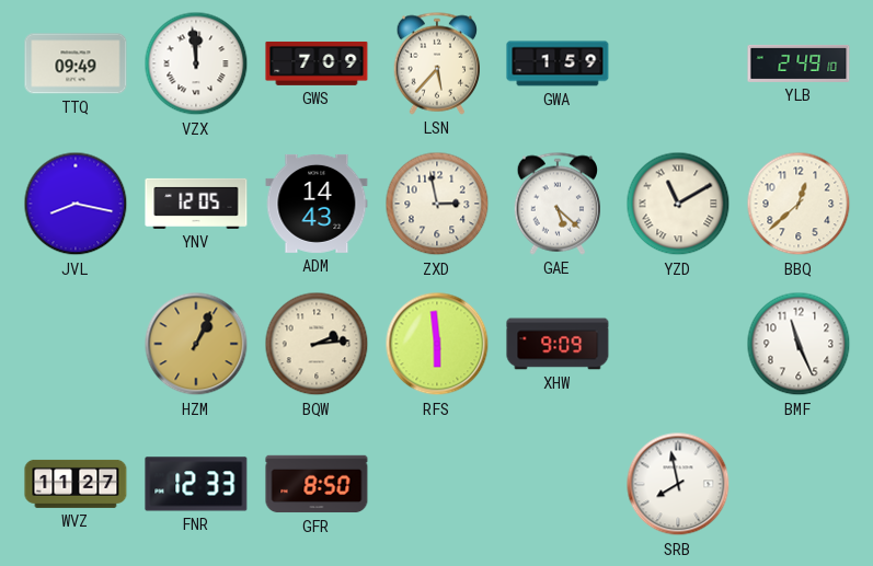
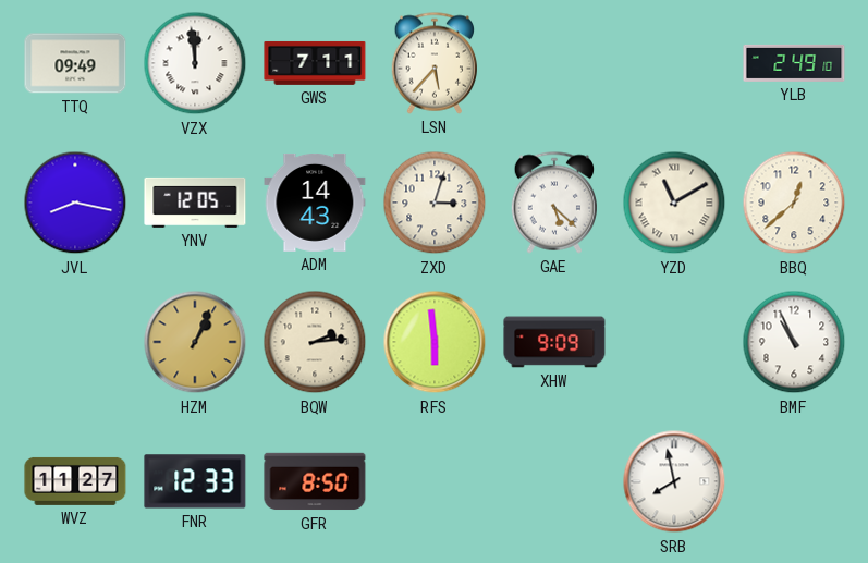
GWS: 7:09 -> 7:11 (315, 63)
GWA: 1:59 -> none (558, 63)
ZXD: 2:58 -> 3:03 (435, 203)
BMF: 11:26 -> 10:56 (794, 342)
